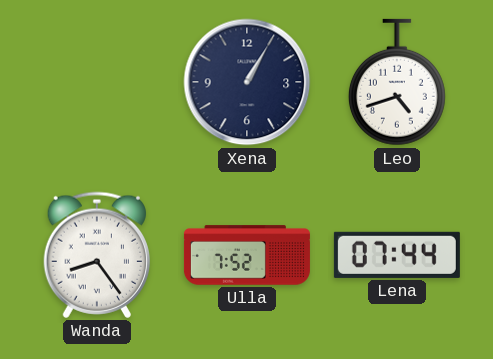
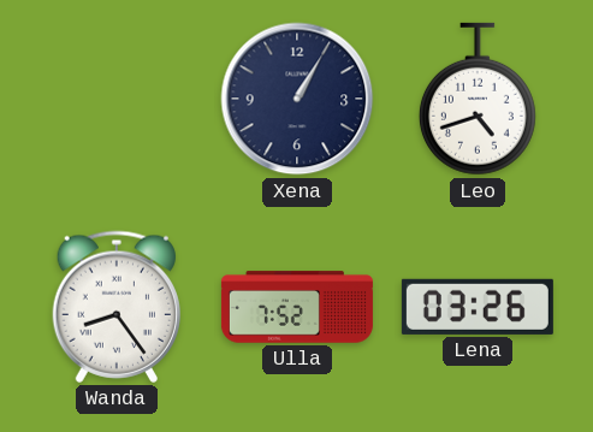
Lena: 07:44 -> 03:26 (478, 307)
